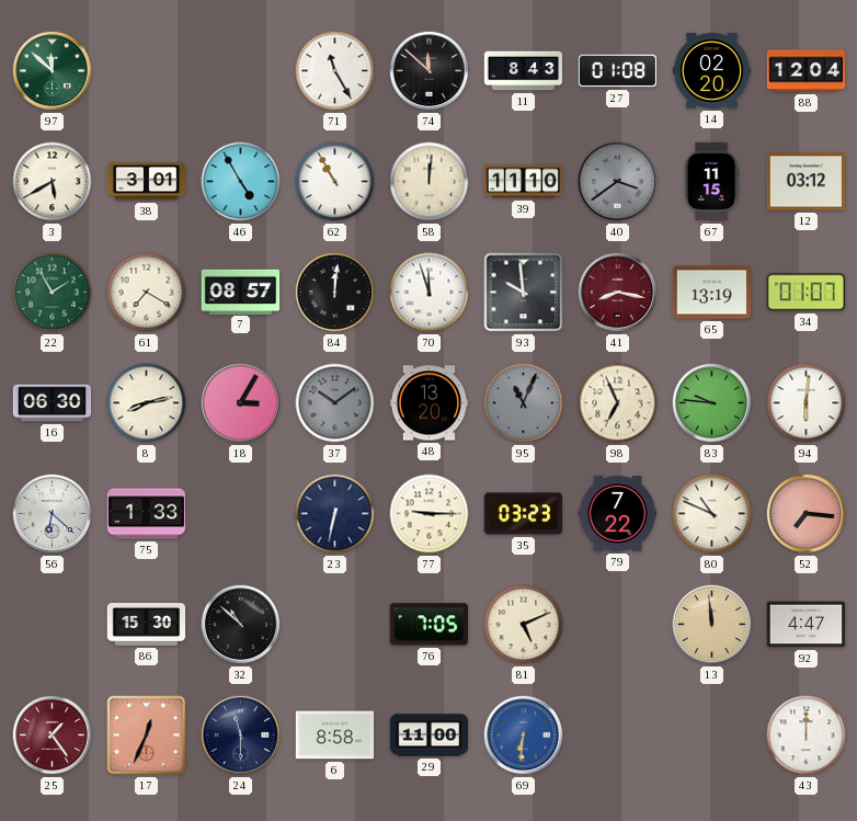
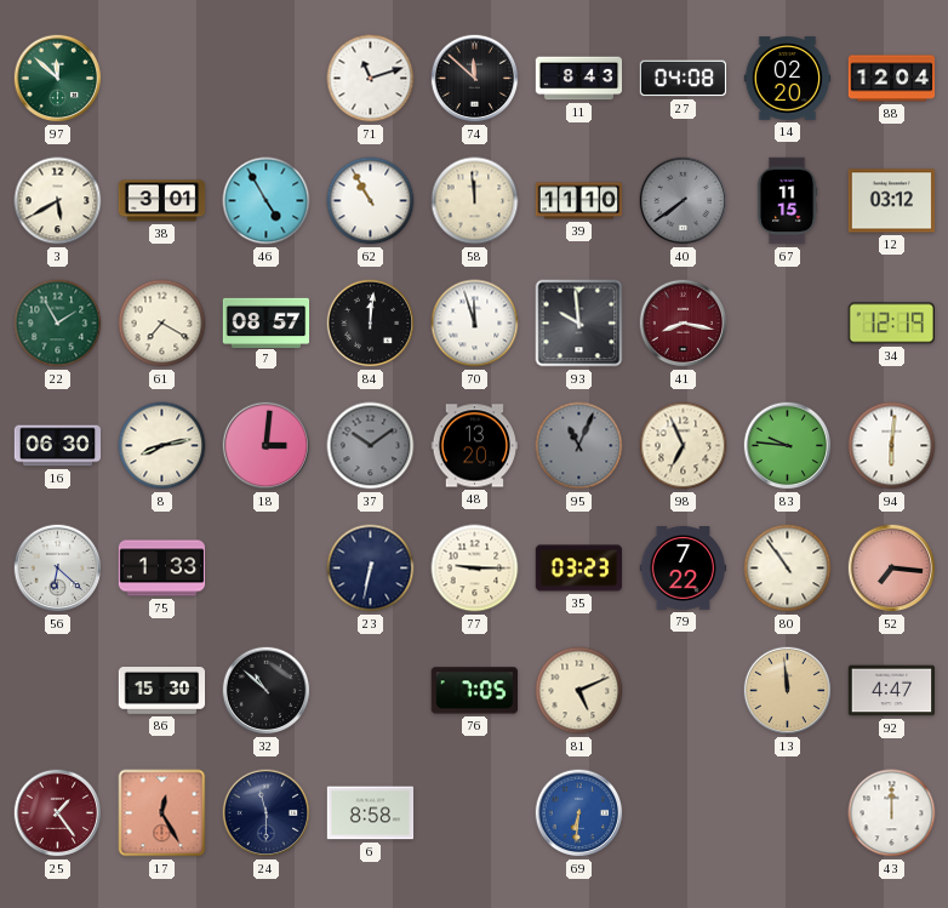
71: 11:25 -> 11:12 (371, 79)
27: 01:08 -> 04:08 (684, 79)
58: 12:01 -> 11:59 (475, 201)
40: 3:39 -> 7:39 (684, 201)
65: 13:19 -> none (712, 293)
34: 01:07 -> 12:19 (891, 324)
18: 3:05 -> 3:01 (267, 446)
80: 10:49 -> 10:54 (788, 569)
17: 12:34 -> 12:25 (162, 813)
29: 11:00 -> none (430, 736)
